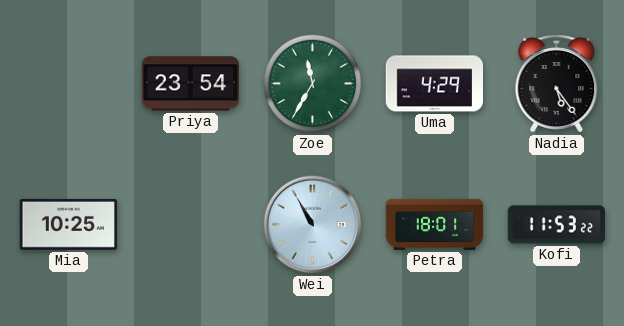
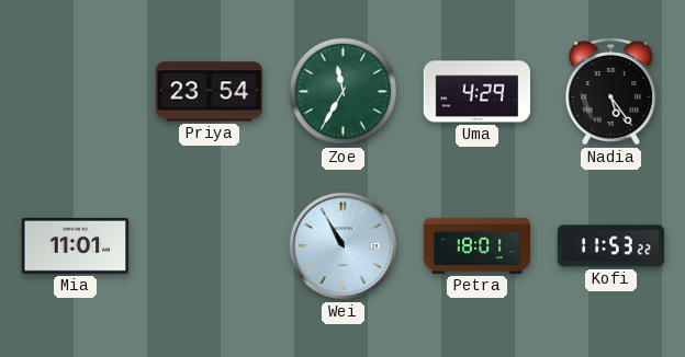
Mia: 10:25 -> 11:01 (75, 245)
